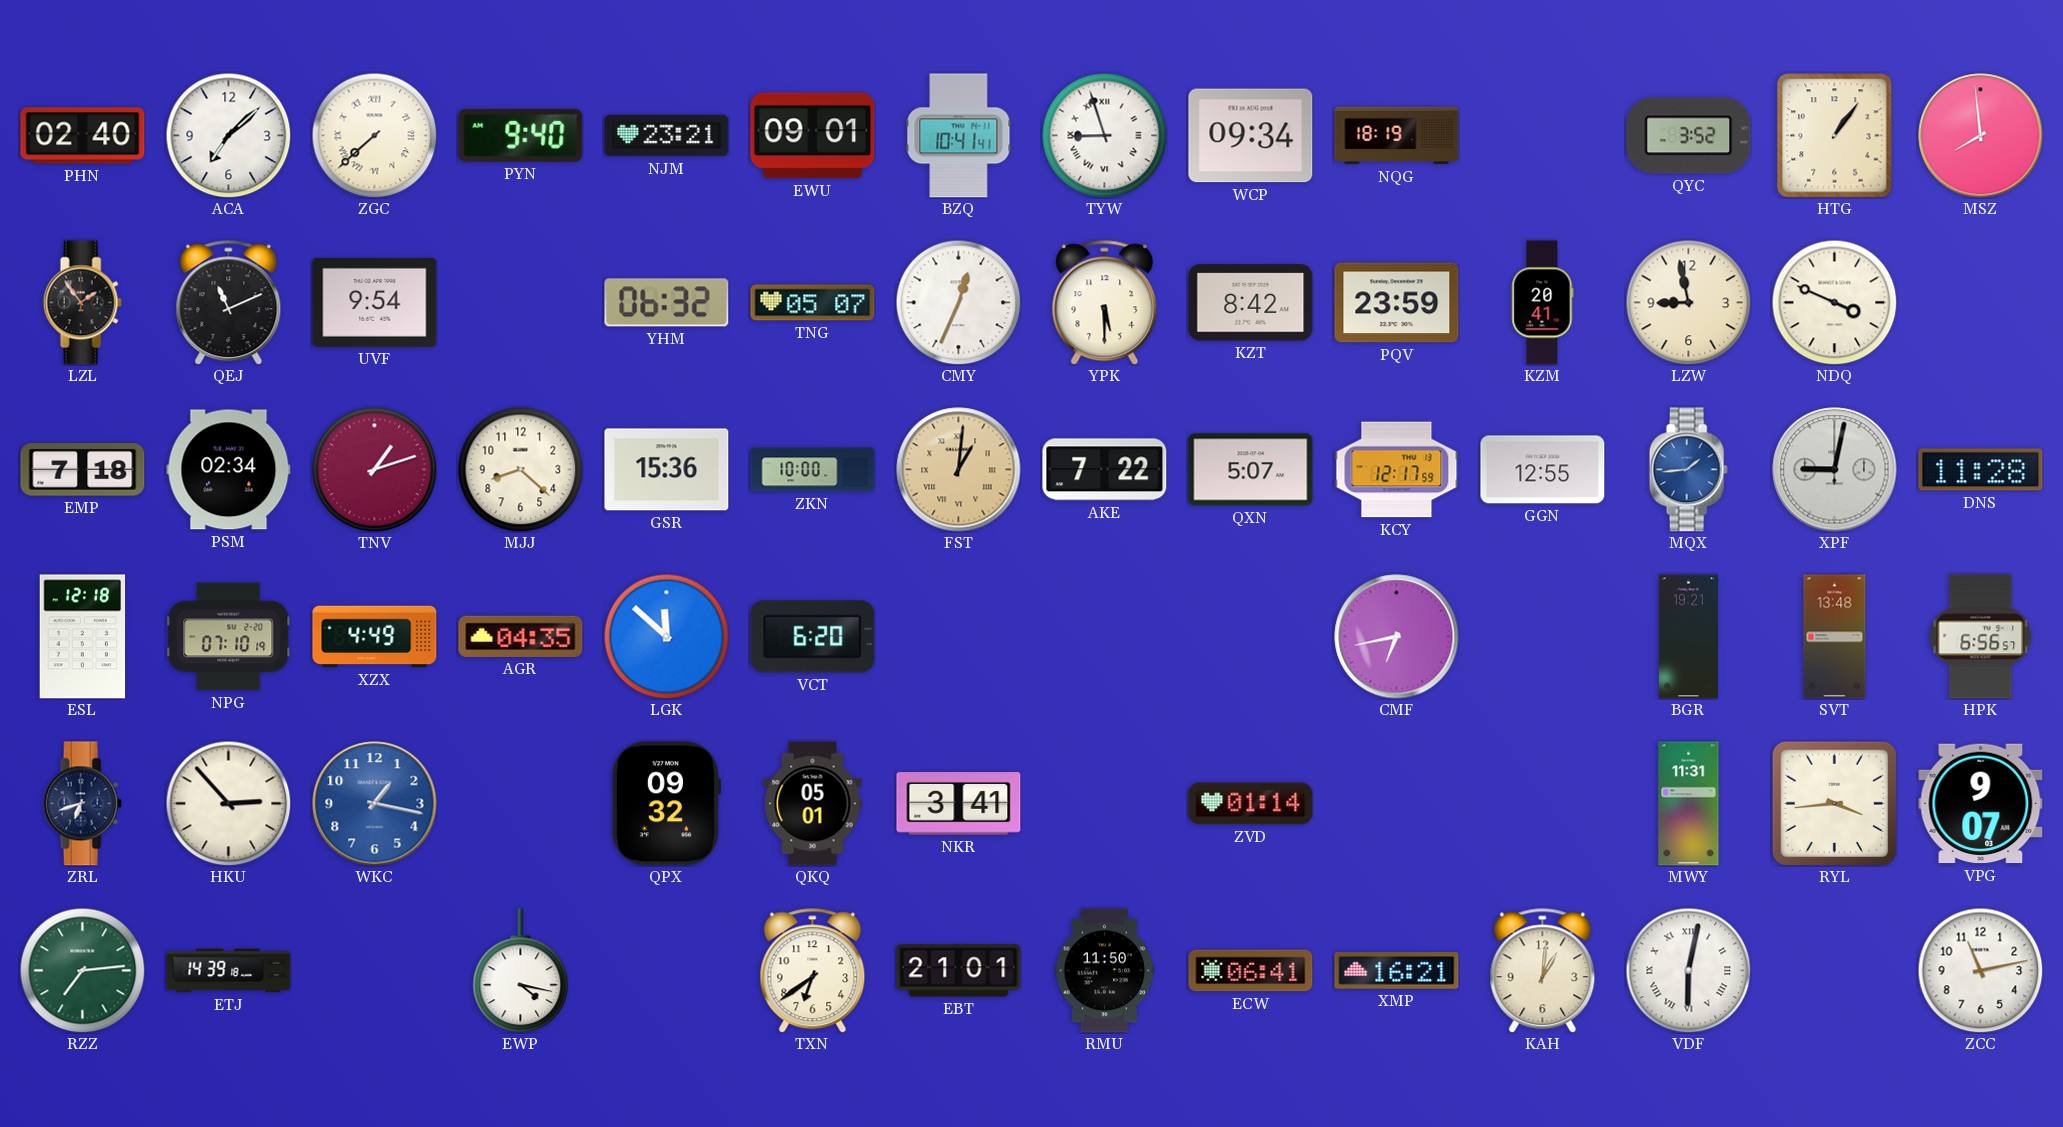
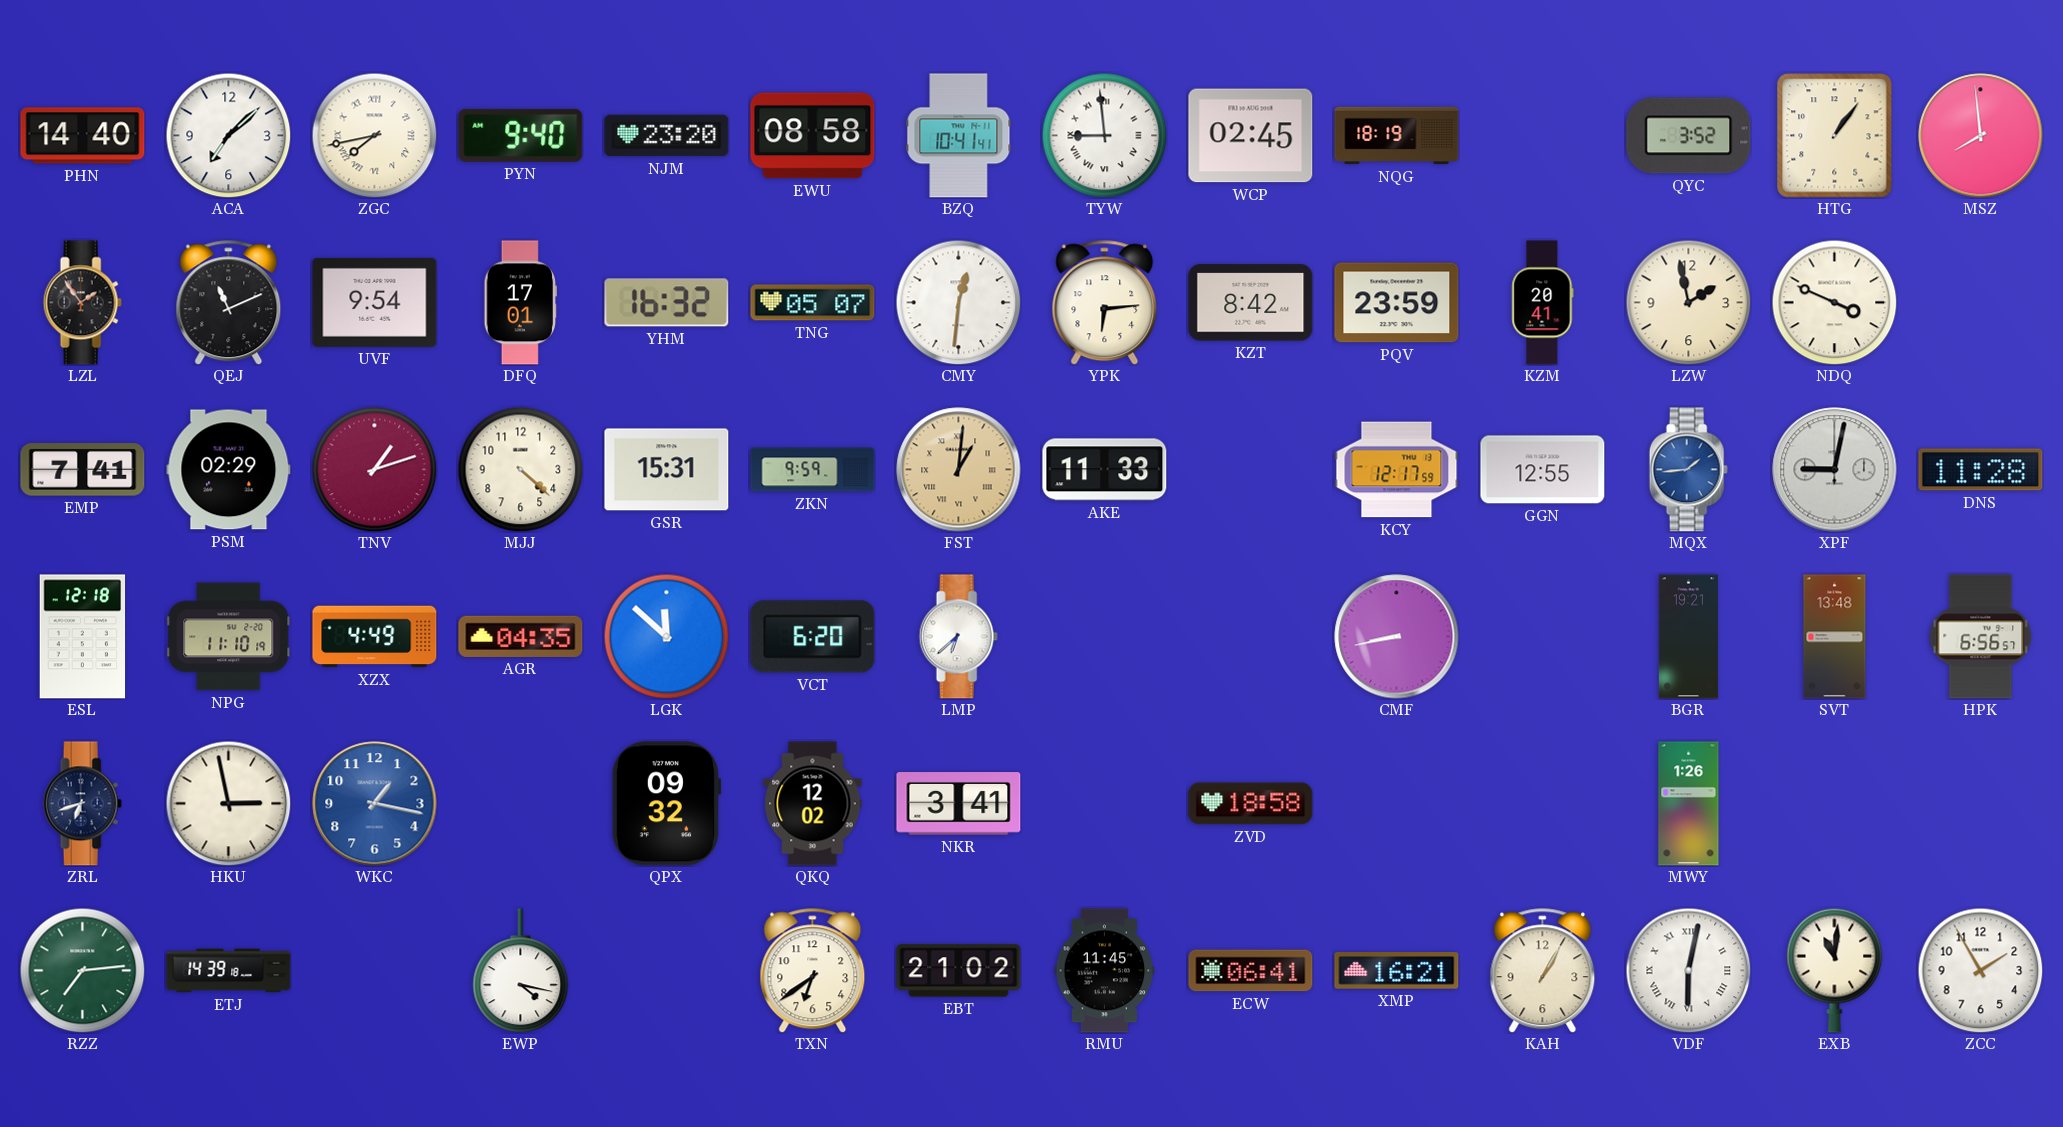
PHN: 02:40 -> 14:40 (83, 136)
ZGC: 7:38 -> 7:43 (374, 135)
NJM: 23:21 -> 23:20 (667, 136)
EWU: 09:01 -> 08:58 (813, 136)
TYW: 8:57 -> 8:59 (1104, 135)
WCP: 09:34 -> 02:45 (1251, 136)
DFQ: none -> 17:01 (520, 303)
YHM: 06:32 -> 16:32 (667, 303)
CMY: 12:34 -> 12:31 (958, 302)
YPK: 5:30 -> 6:14 (1105, 303)
LZW: 8:58 -> 1:58 (1688, 302)
EMP: 7:18 -> 7:41 (83, 470)
PSM: 02:34 -> 02:29 (229, 470)
MJJ: 8:22 -> 4:22 (520, 469)
GSR: 15:36 -> 15:31 (667, 470)
ZKN: 10:00 -> 9:59 (813, 470)
AKE: 7:22 -> 11:33 (1105, 470)
QXN: 5:07 -> none (1251, 470)
NPG: 07:10 -> 11:10 (229, 637)
LMP: none -> 6:38 (958, 637)
CMF: 6:43 -> 8:43 (1397, 637)
HKU: 2:53 -> 2:58 (228, 803)
QKQ: 05:01 -> 12:02 (813, 804)
ZVD: 01:14 -> 18:58 (1251, 804)
MWY: 11:31 -> 1:26 (1689, 804)
RYL: 3:44 -> none (1834, 803)
VPG: 9:07 -> none (1981, 804)
EBT: 21:01 -> 21:02 (959, 971)
RMU: 11:50 -> 11:45 (1105, 971)
KAH: 1:01 -> 1:05 (1543, 971)
EXB: none -> 11:01 (1835, 970)
ZCC: 11:13 -> 1:55 (1980, 970)
